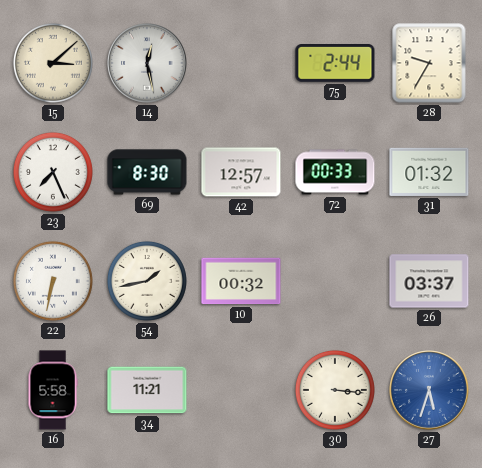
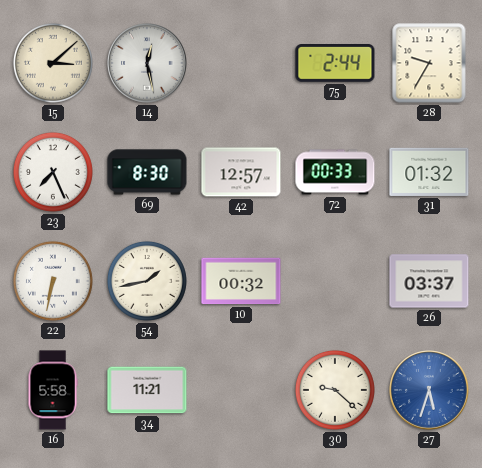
30: 3:16 -> 9:22 (335, 390)
